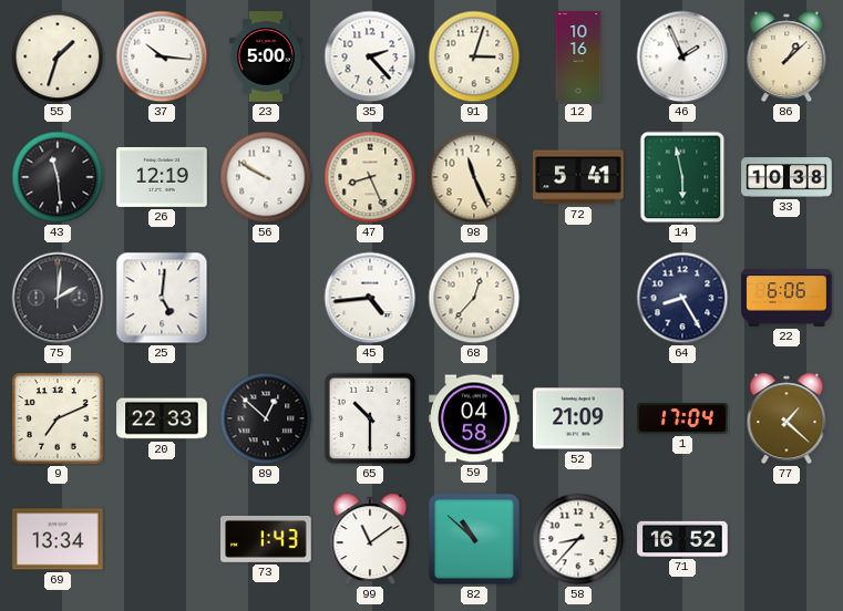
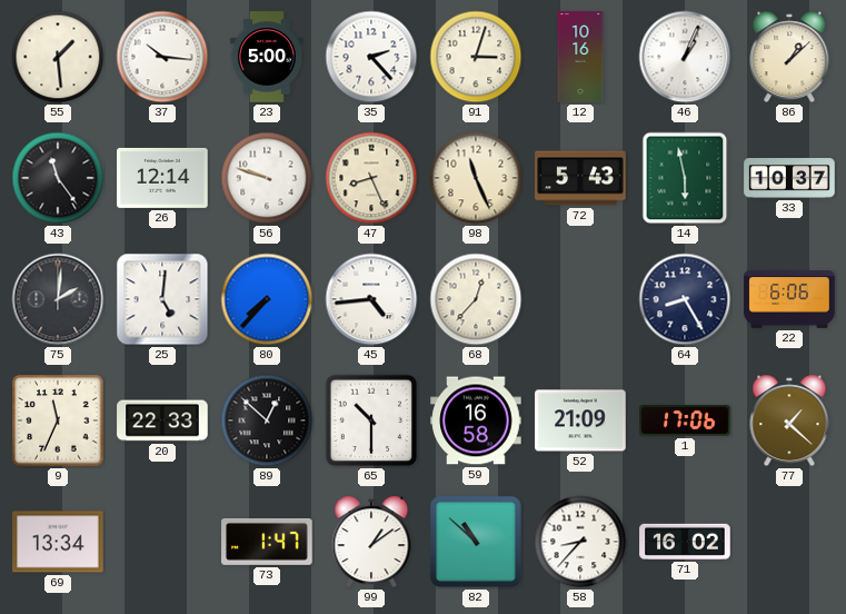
55: 1:33 -> 1:29 (58, 57)
46: 1:56 -> 1:04 (685, 57)
43: 11:29 -> 11:24 (58, 178)
26: 12:19 -> 12:14 (162, 178)
56: 9:50 -> 9:48 (267, 178)
72: 5:41 -> 5:43 (580, 178)
33: 10:38 -> 10:37 (789, 178)
80: none -> 7:37 (267, 299)
9: 7:11 -> 11:34 (58, 420)
59: 04:58 -> 16:58 (476, 420)
1: 17:04 -> 17:06 (685, 420)
73: 1:43 -> 1:47 (267, 542)
99: 11:09 -> 1:09 (371, 542)
71: 16:52 -> 16:02 (685, 542)
